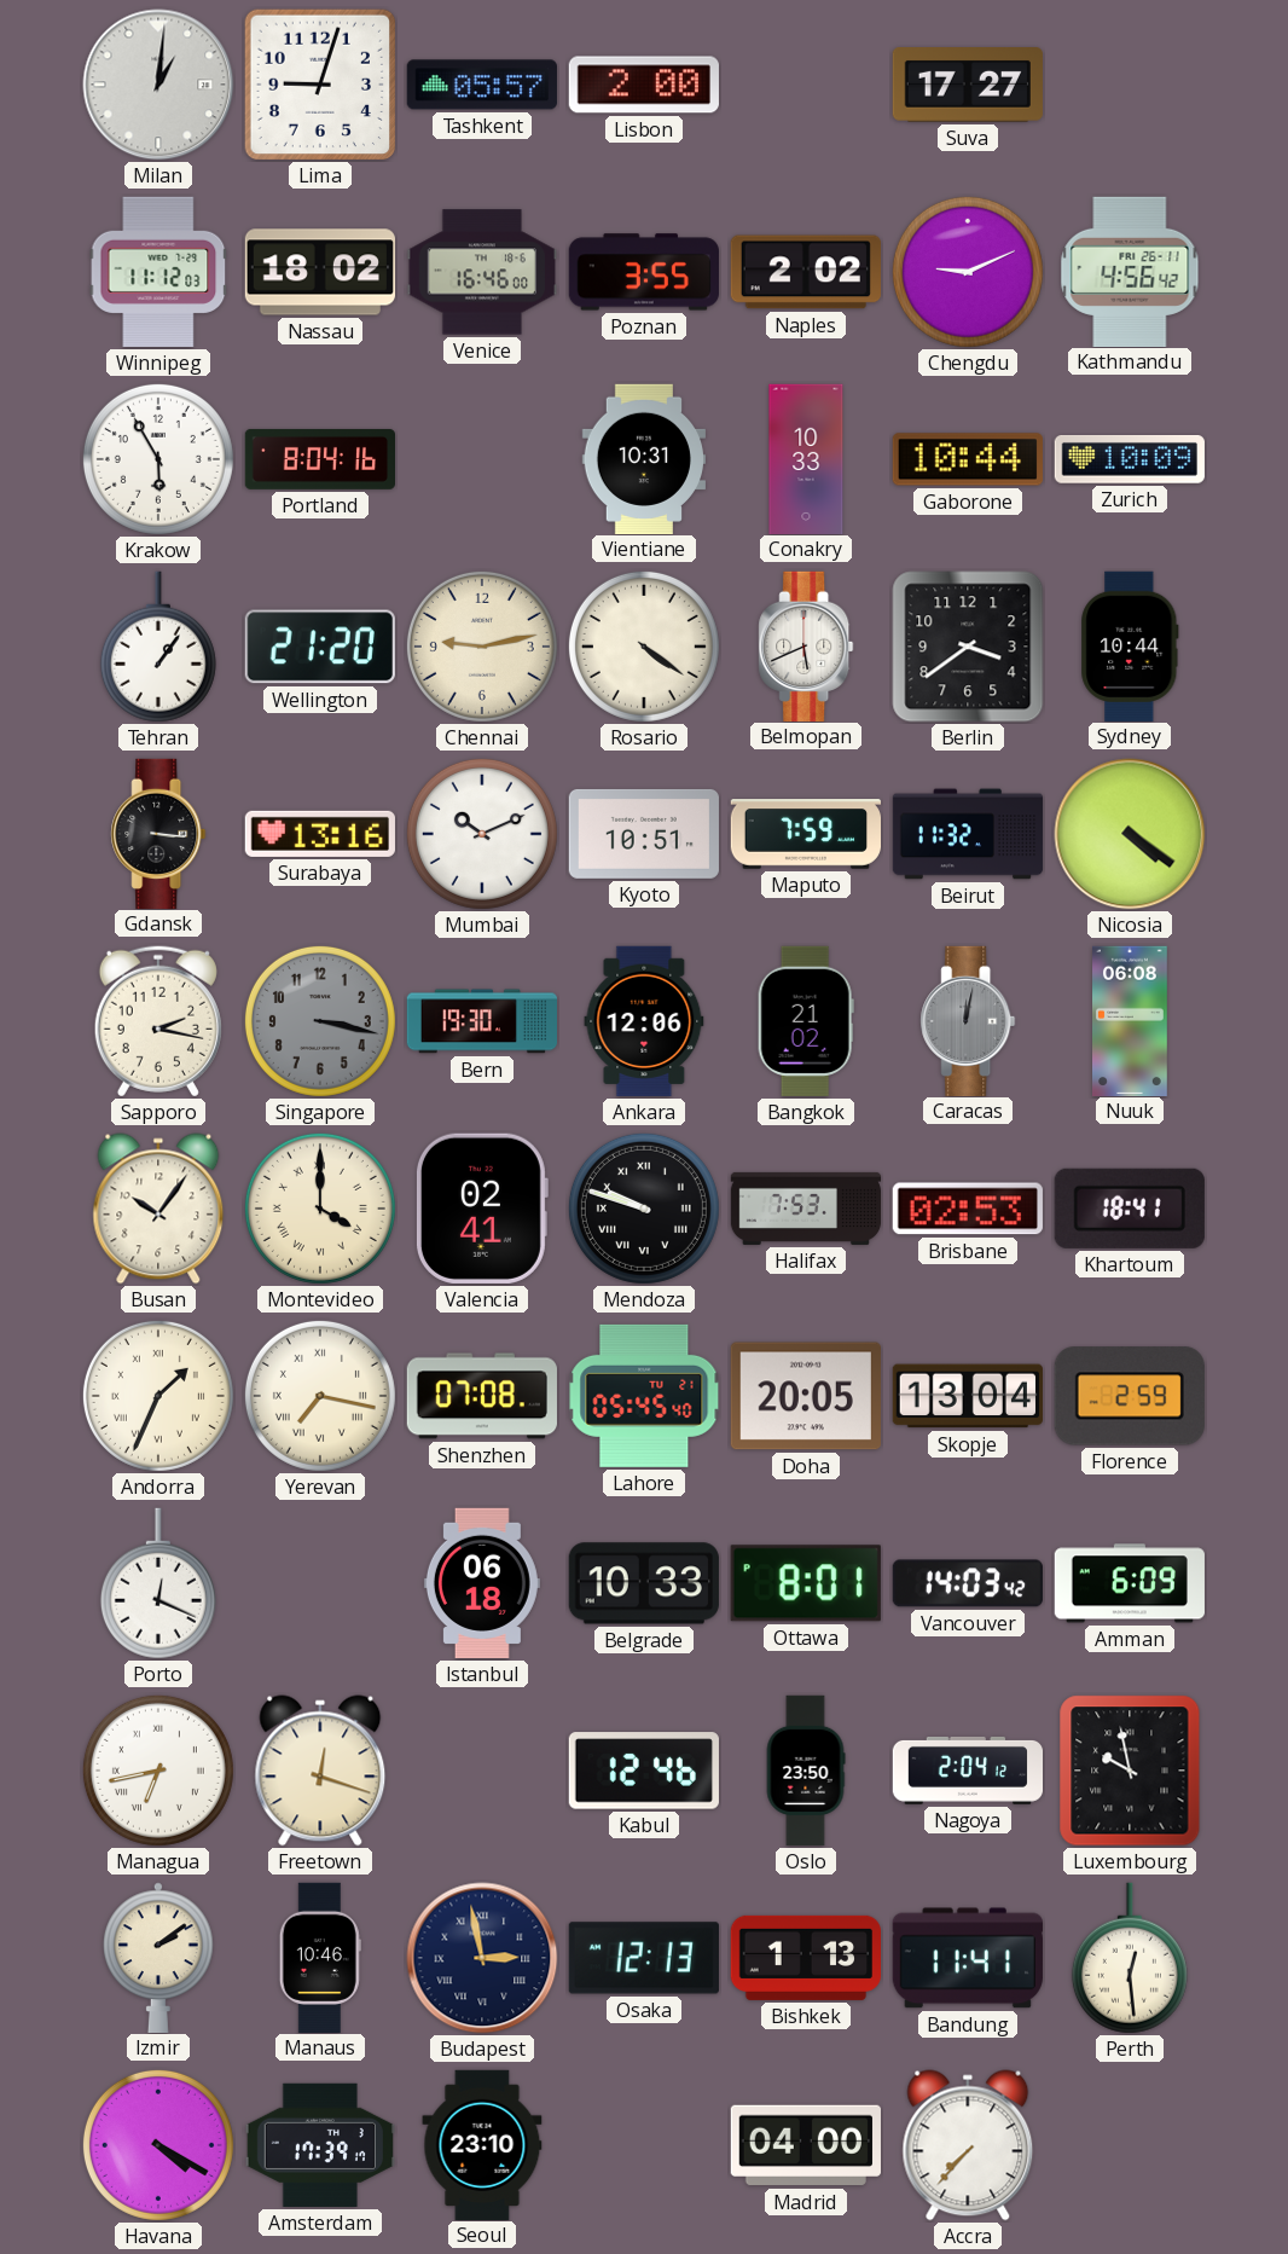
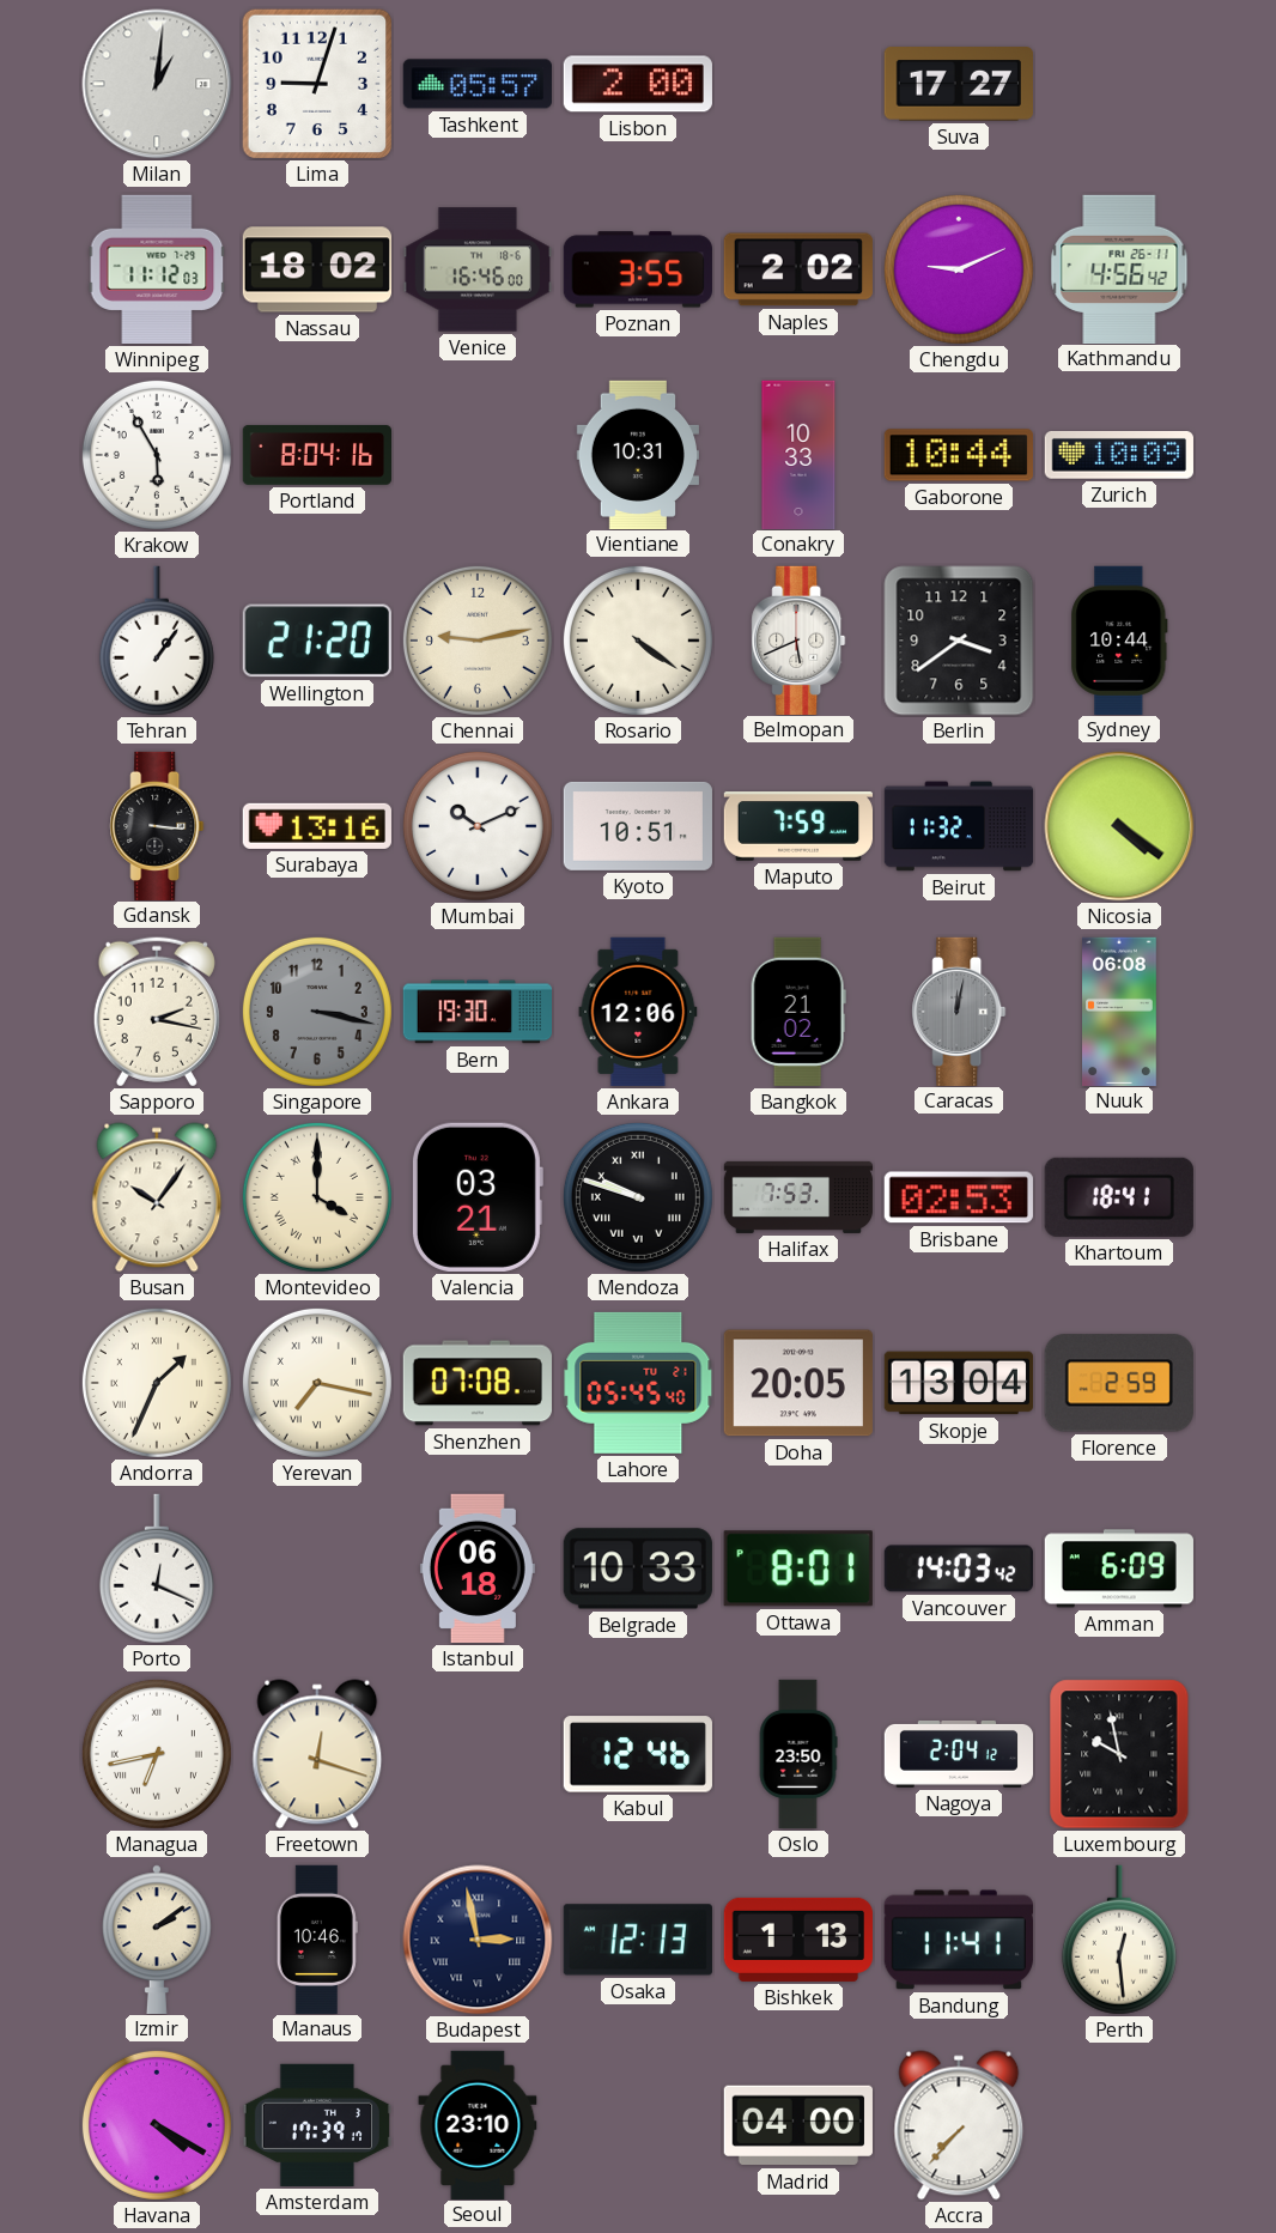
Valencia: 02:41 -> 03:21 (476, 1197)
